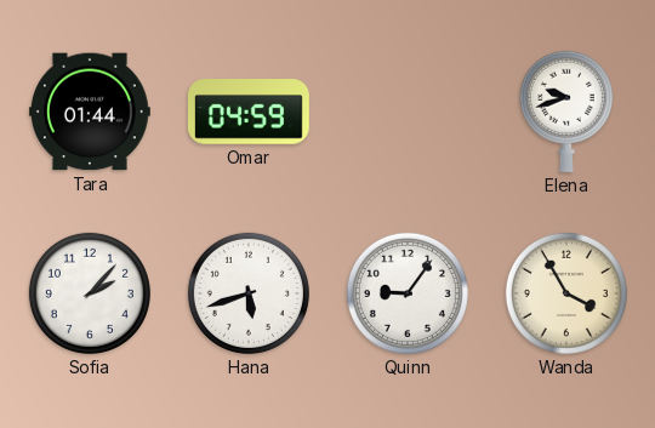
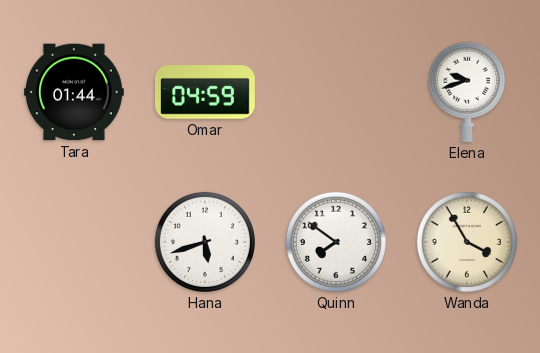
Sofia: 2:07 -> none (90, 293)
Quinn: 9:06 -> 7:51 (336, 242)
